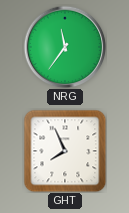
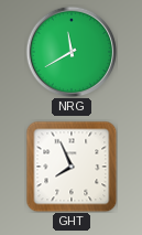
NRG: 11:36 -> 11:40 (72, 52)
